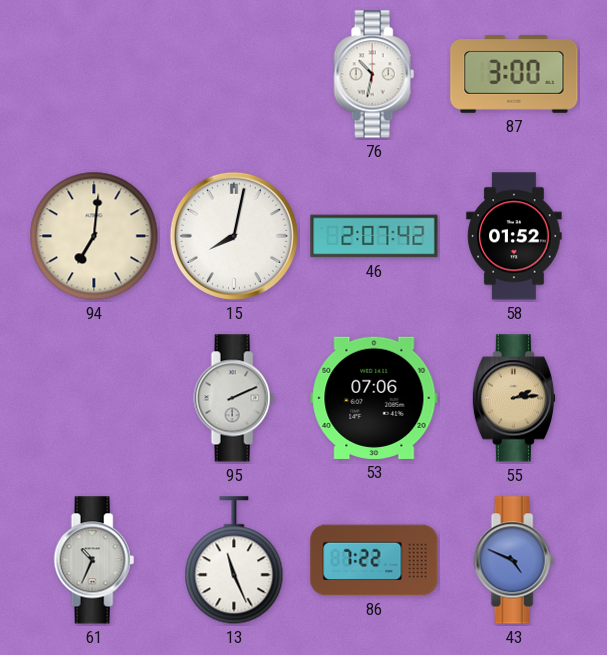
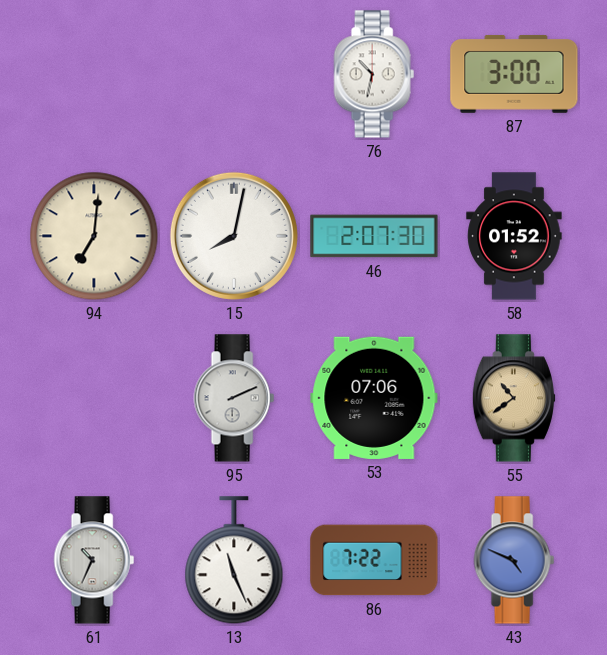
46: 2:07:42 -> 2:07:30 (374, 236)
55: 2:14 -> 10:39 (514, 398)
